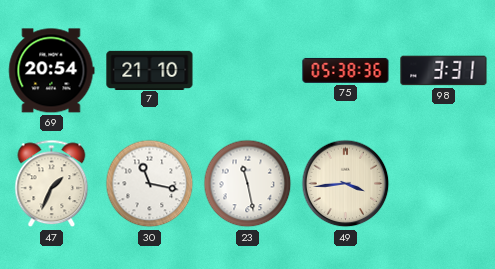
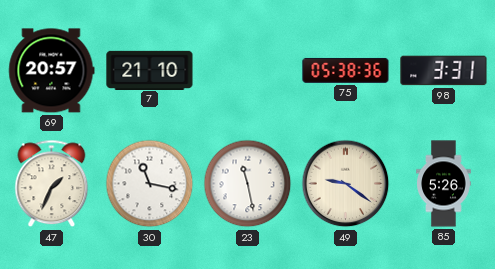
69: 20:54 -> 20:57 (52, 71)
49: 3:44 -> 9:21 (346, 184)
85: none -> 5:26 (444, 184)
